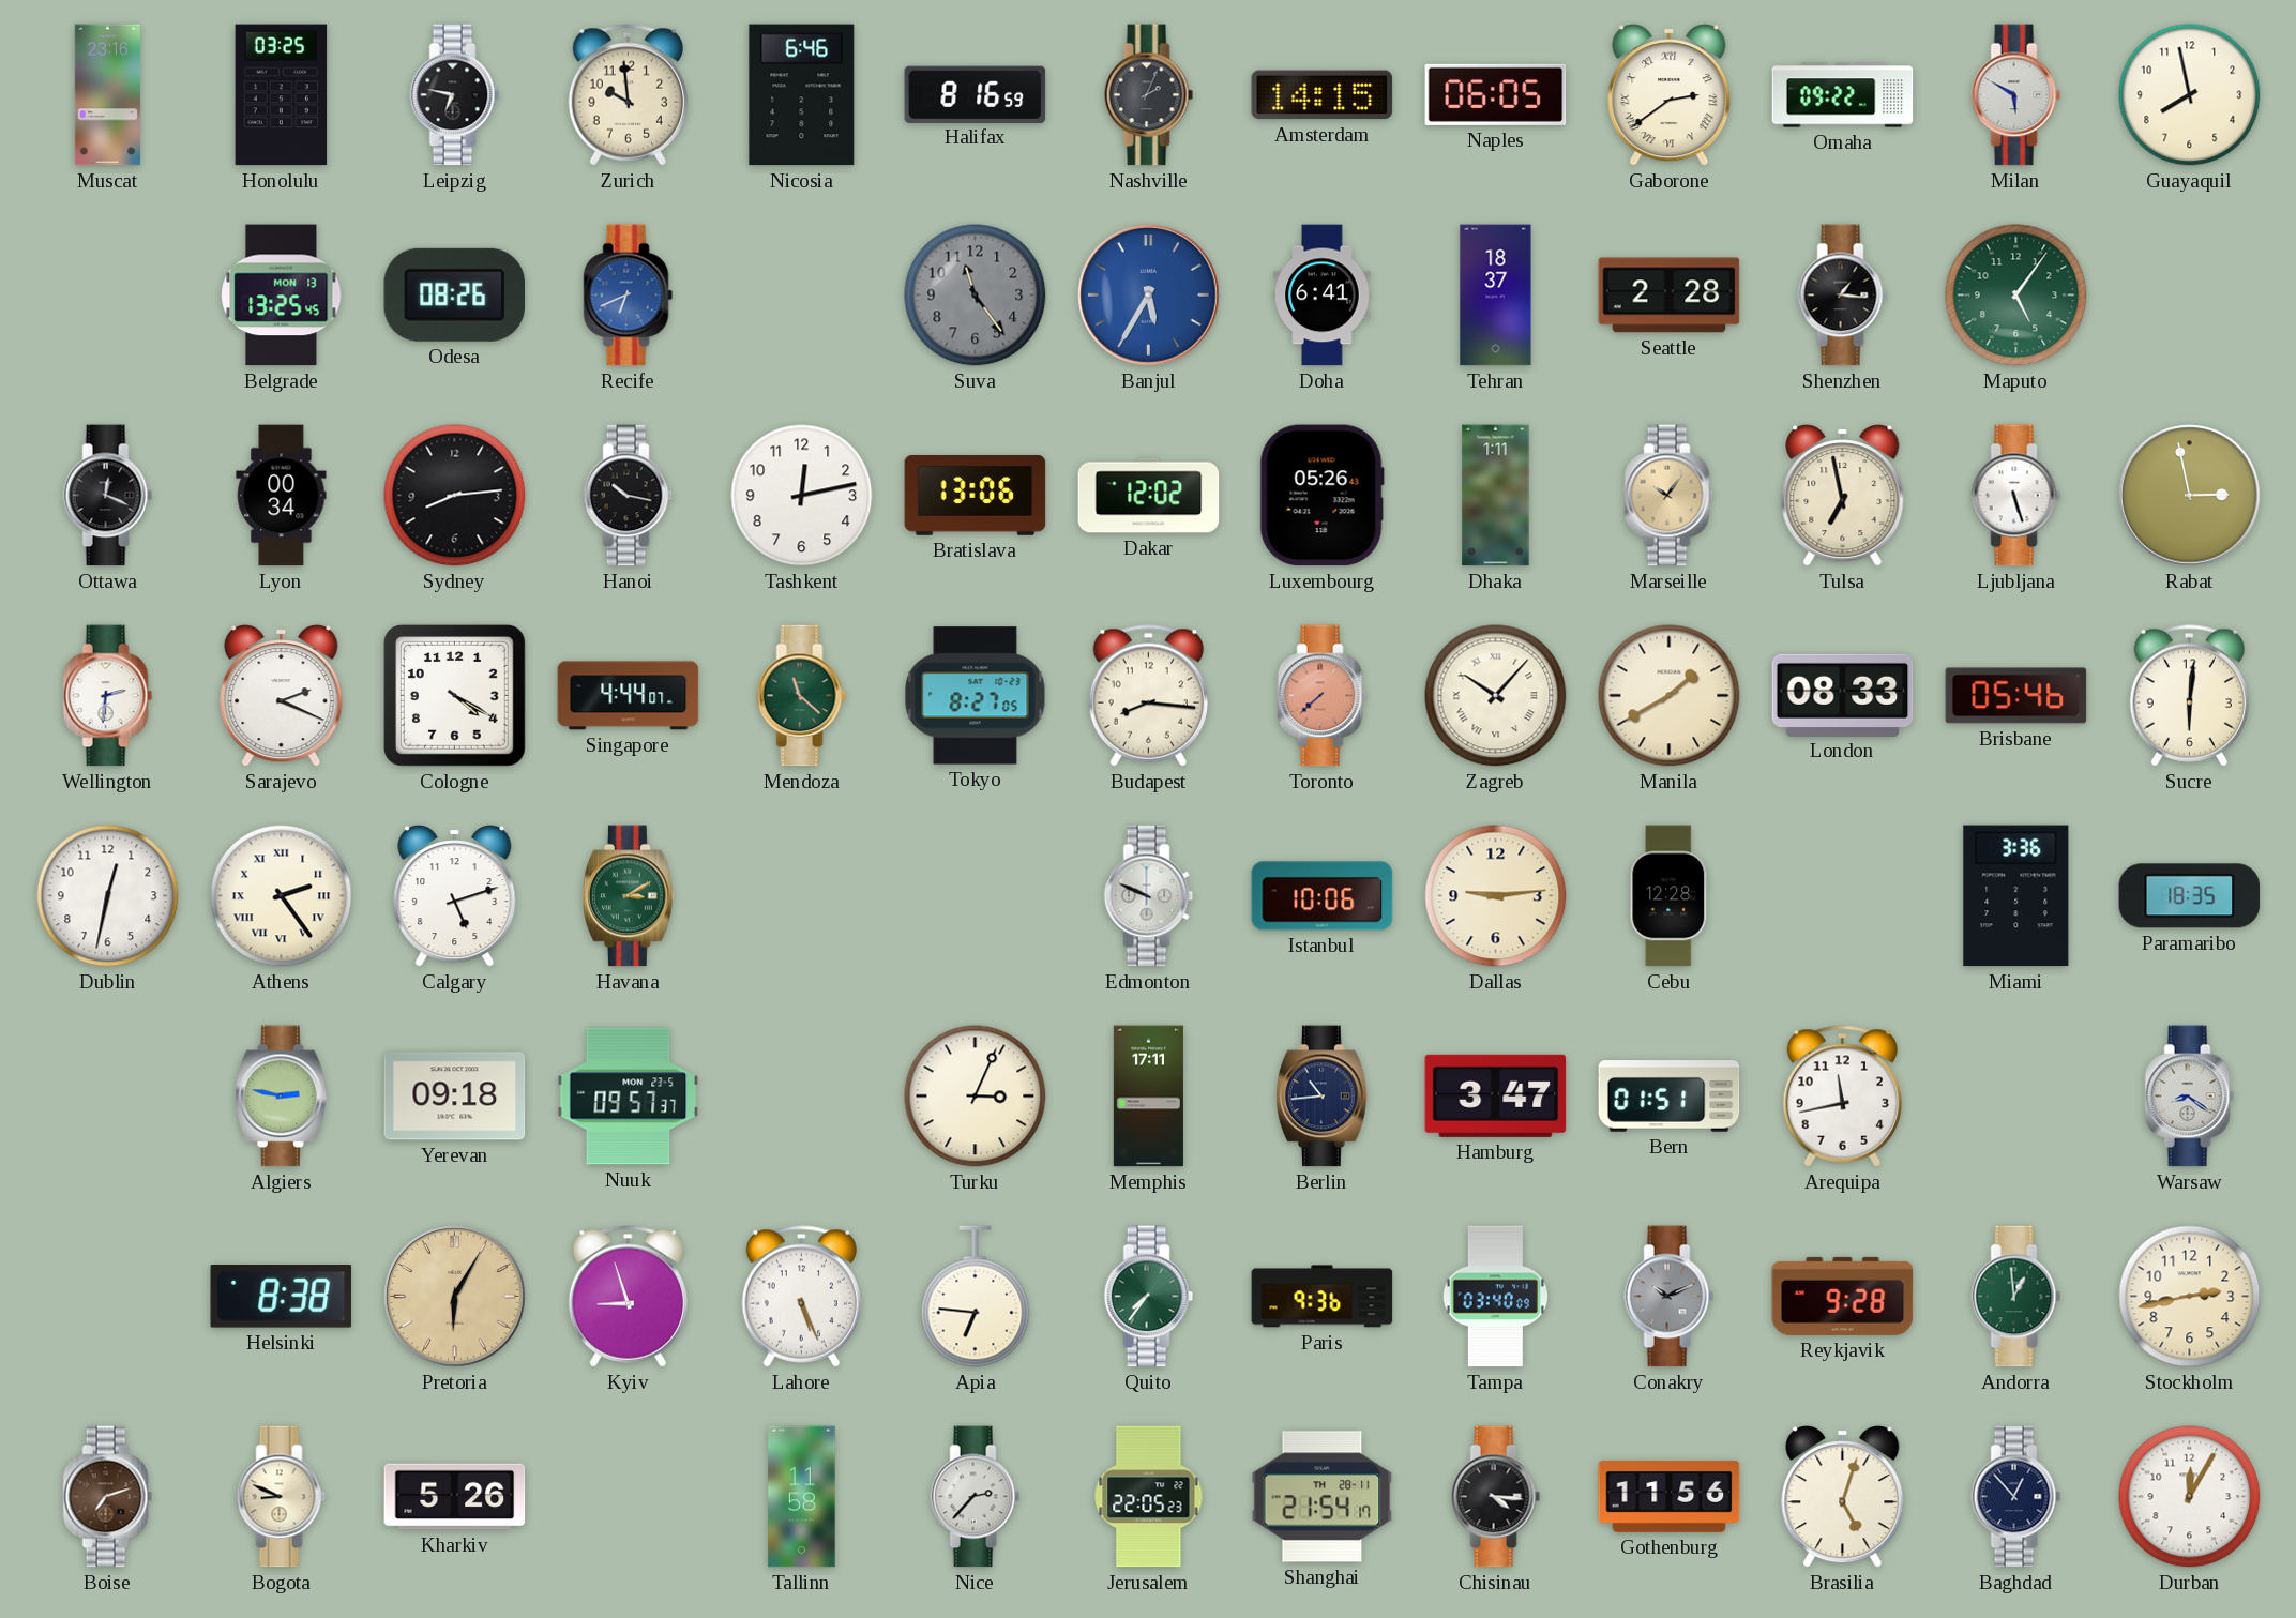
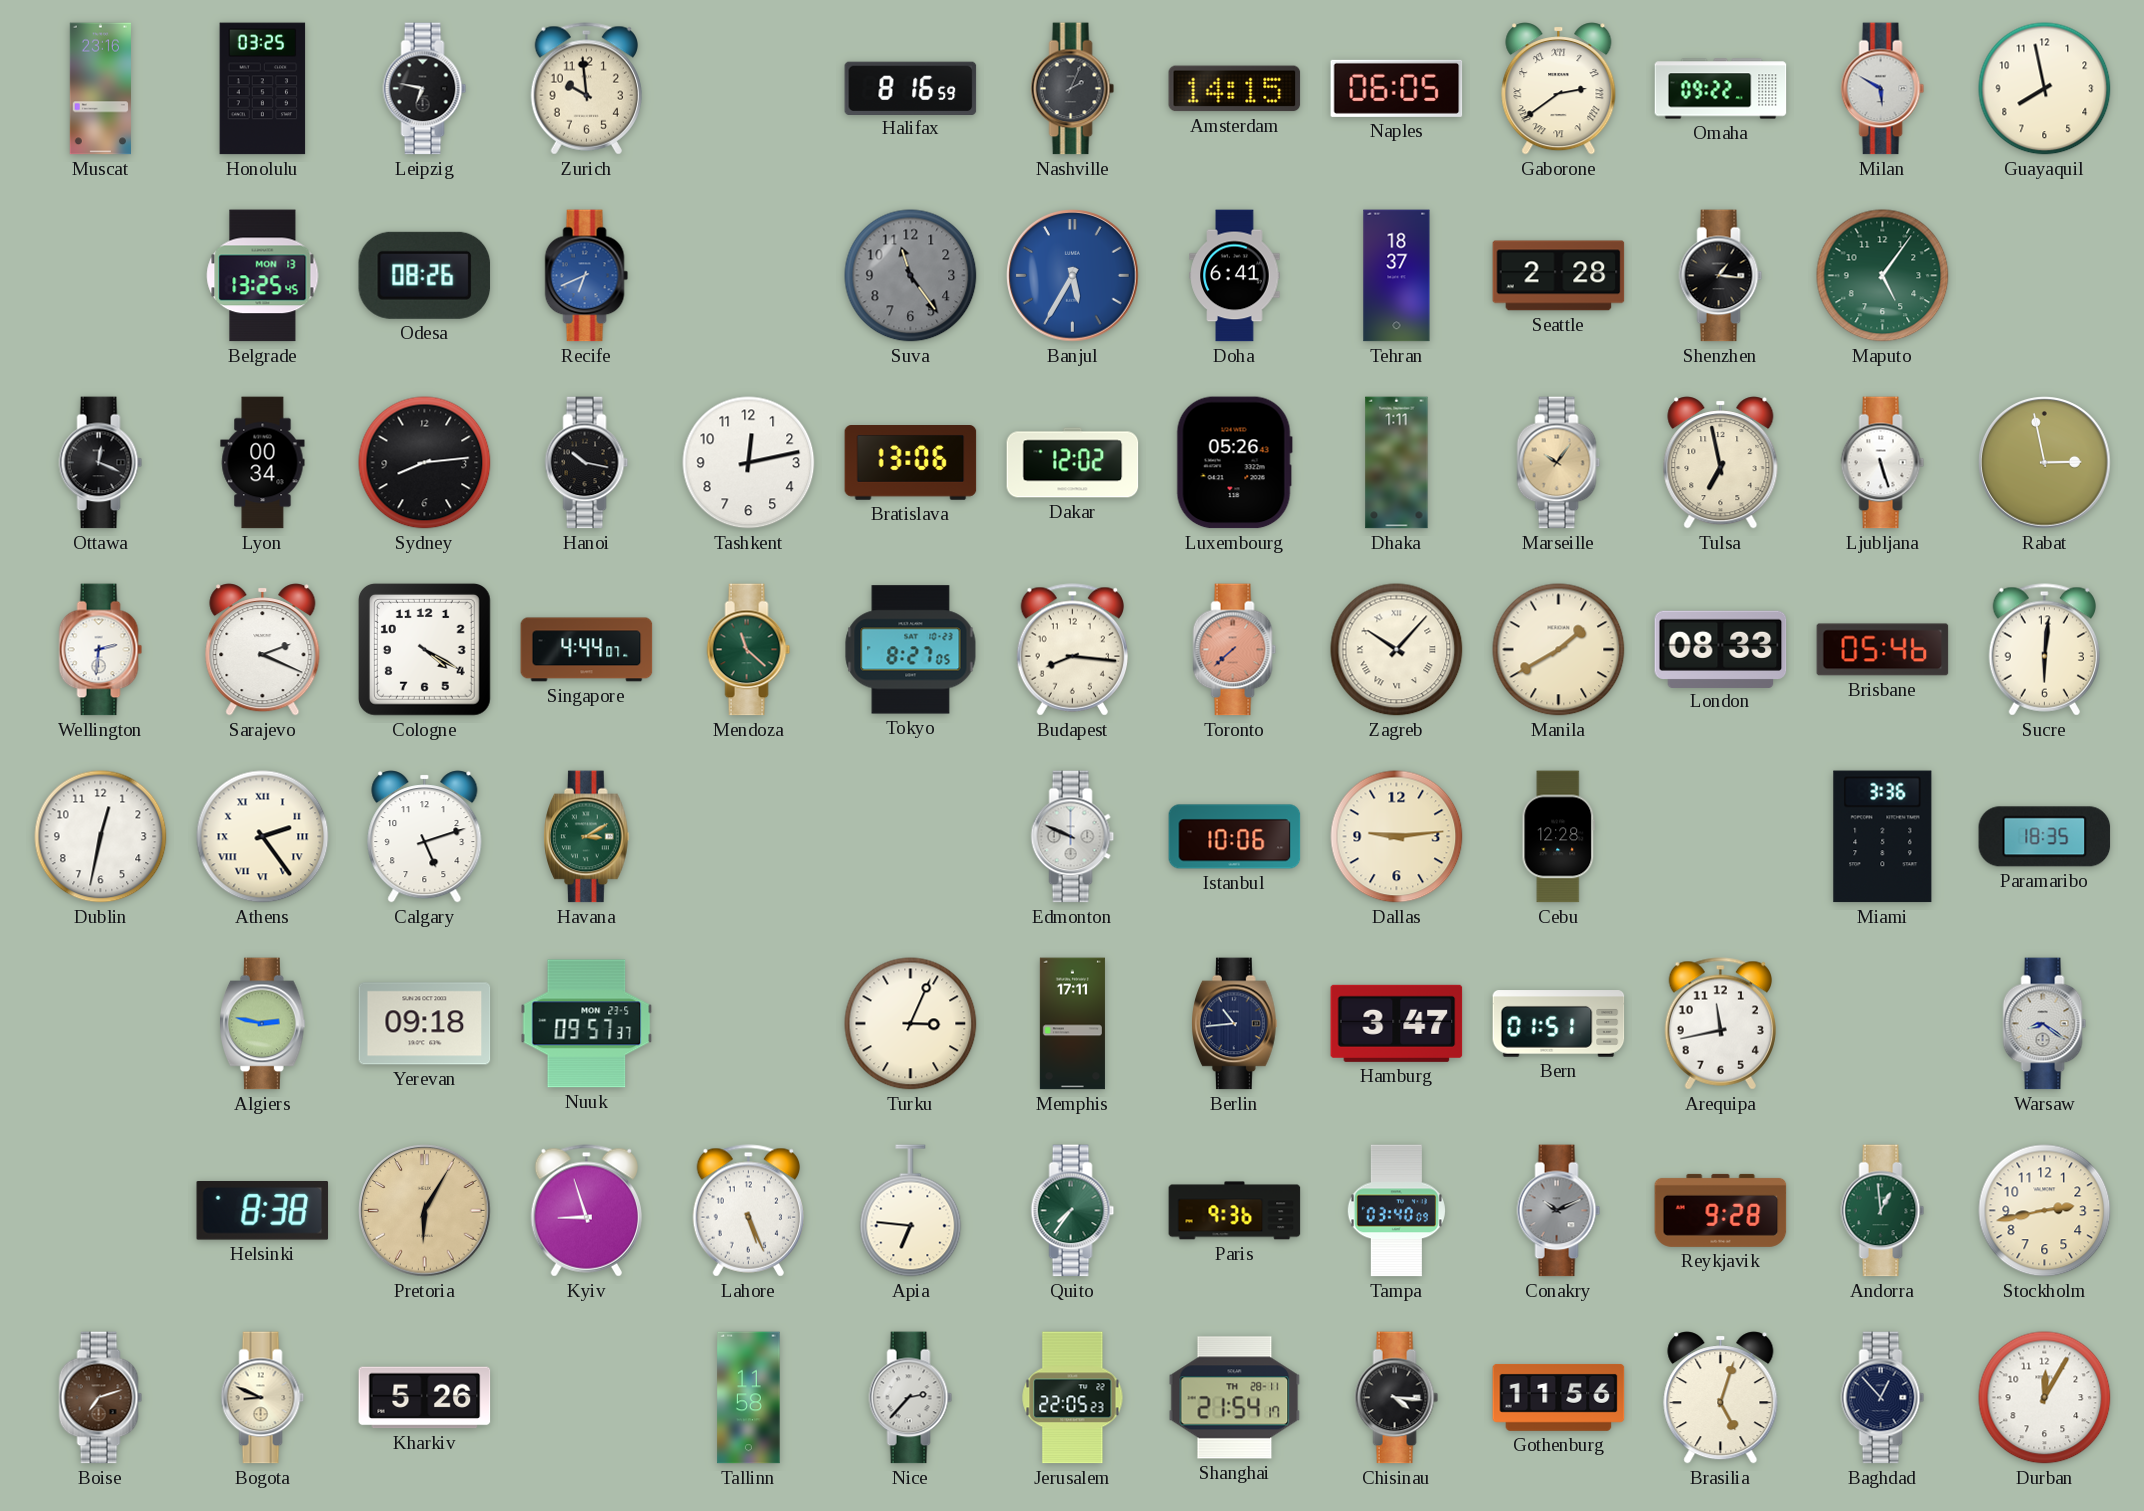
Nicosia: 6:46 -> none (802, 95)
